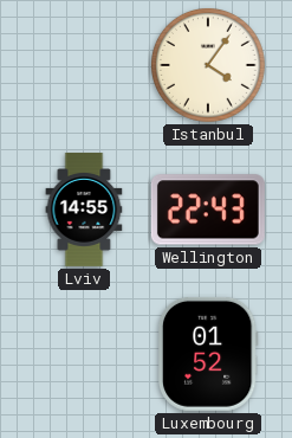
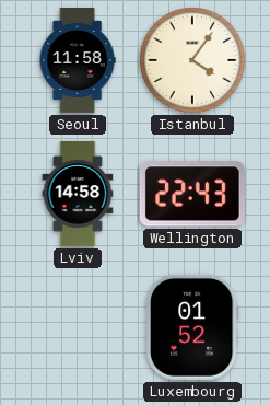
Seoul: none -> 11:58 (78, 61)
Lviv: 14:55 -> 14:58 (78, 194)
